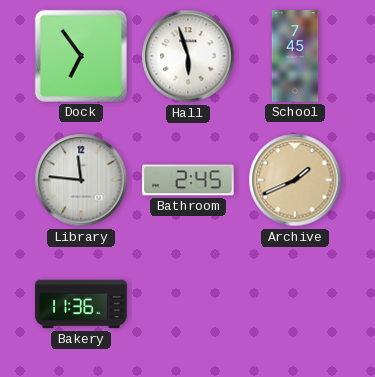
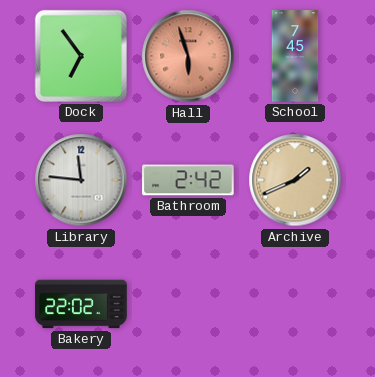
Hall dial: white -> salmon (188, 56)
Bathroom: 2:45 -> 2:42 (188, 180)
Bakery: 11:36 -> 22:02 (81, 304)
